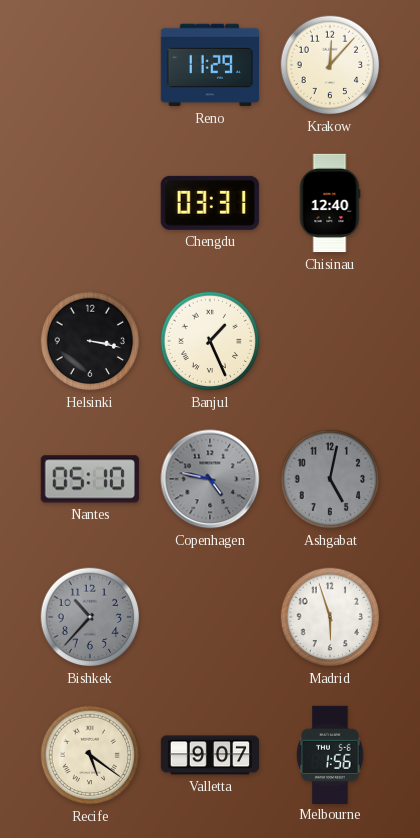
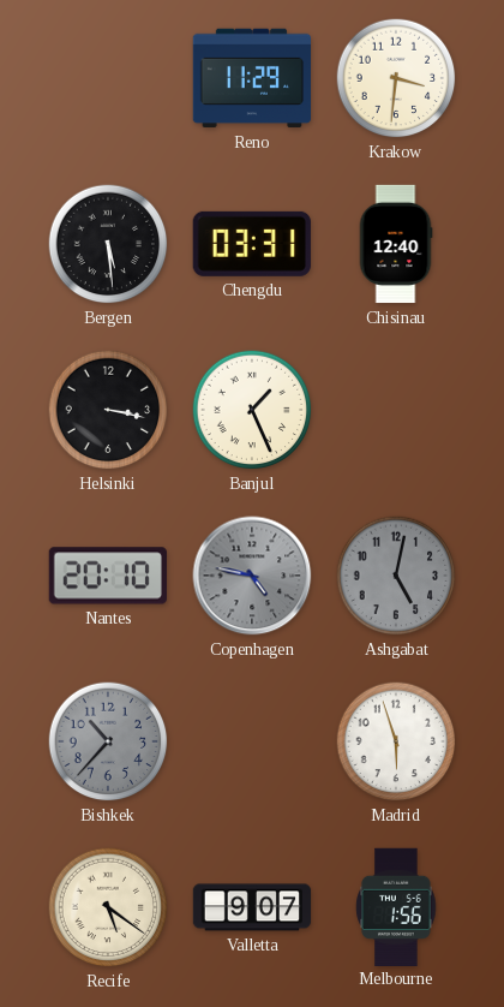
Krakow: 12:07 -> 3:31 (396, 78)
Bergen: none -> 5:29 (108, 244)
Nantes: 05:10 -> 20:10 (108, 576)
